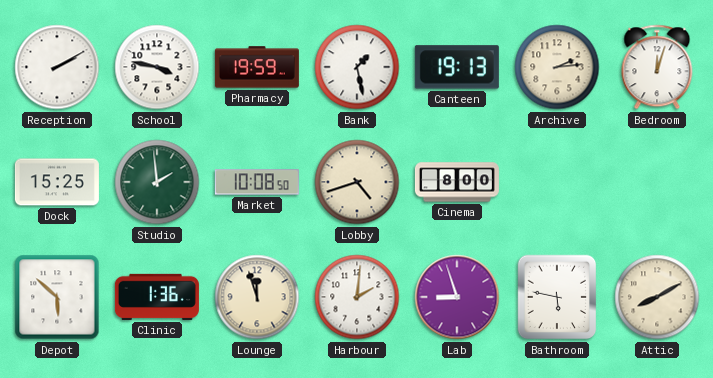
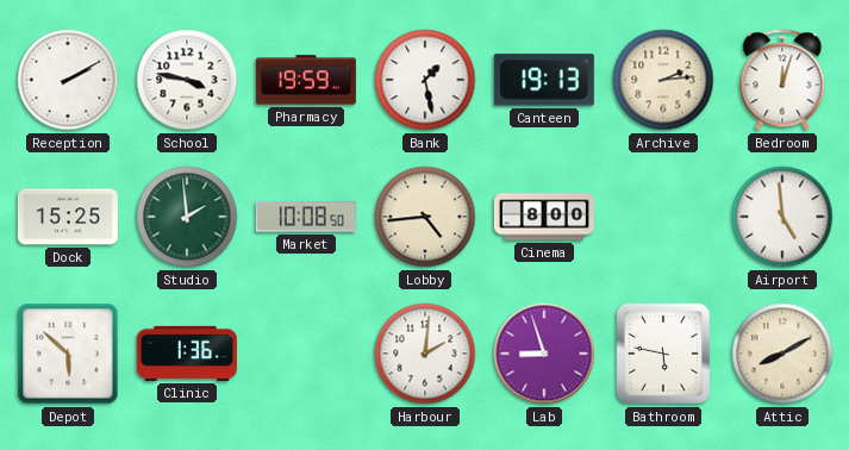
Lobby: 4:42 -> 4:44 (425, 217)
Airport: none -> 4:59 (782, 217)
Lounge: 11:57 -> none (257, 297)
